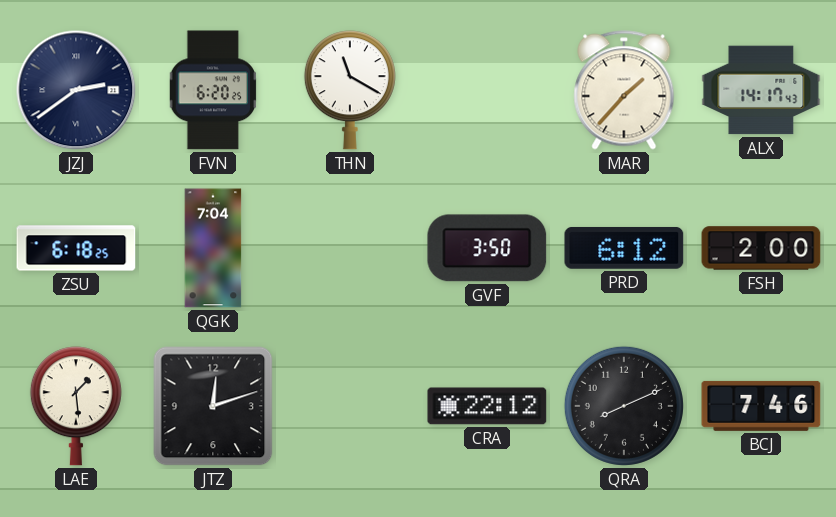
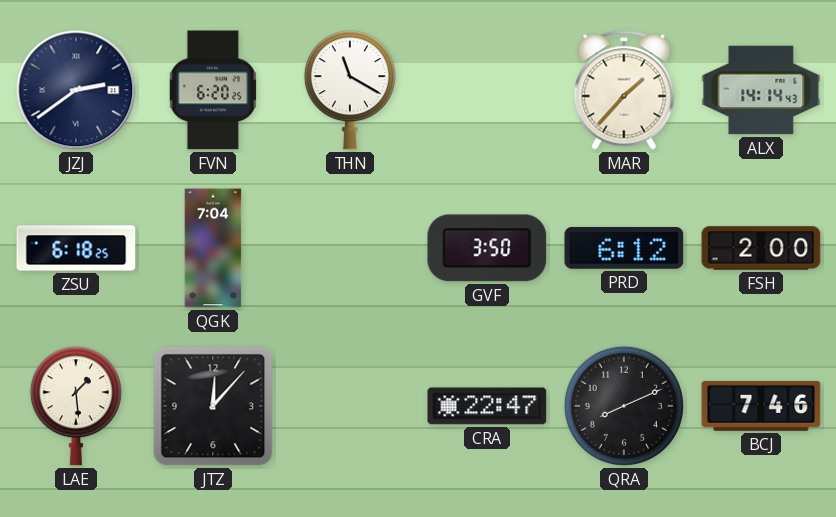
ALX: 14:17 -> 14:14 (761, 90)
JTZ: 12:12 -> 12:07 (213, 406)
CRA: 22:12 -> 22:47 (487, 406)
